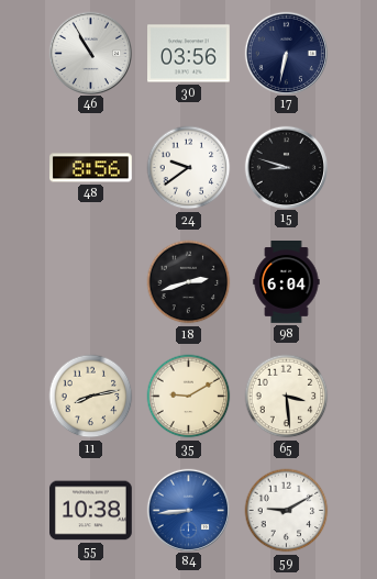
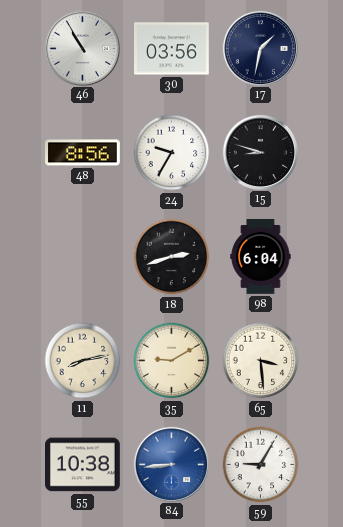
17: 6:32 -> 1:32 (260, 48)
24: 9:39 -> 9:35 (172, 153)
59: 9:10 -> 9:05 (261, 465)
